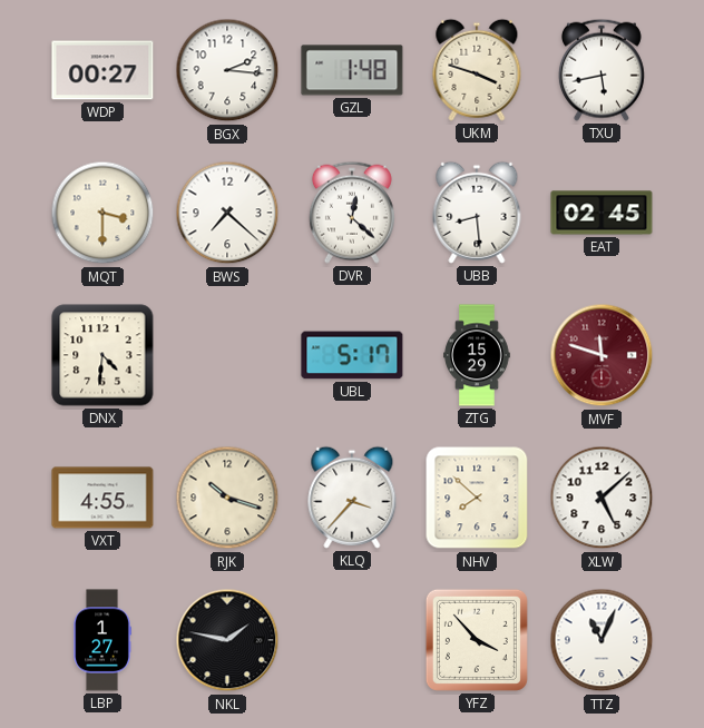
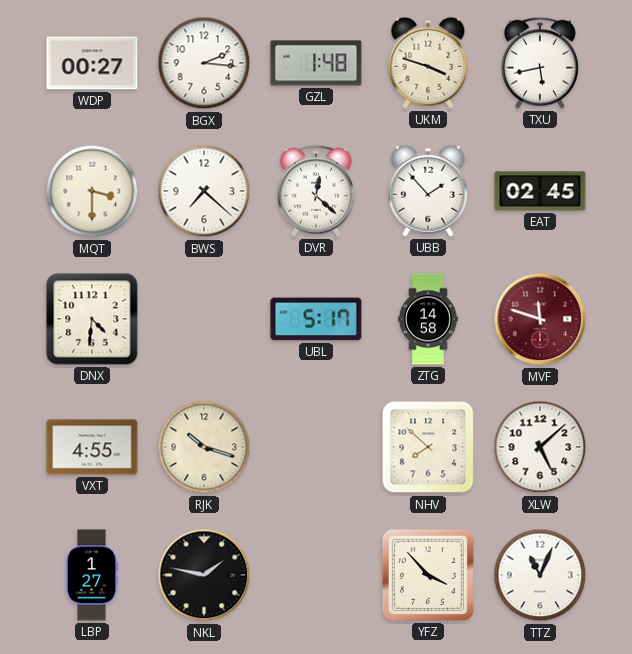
UBB: 8:29 -> 1:53 (428, 191)
ZTG: 15:29 -> 14:58 (428, 319)
KLQ: 3:37 -> none (352, 498)
